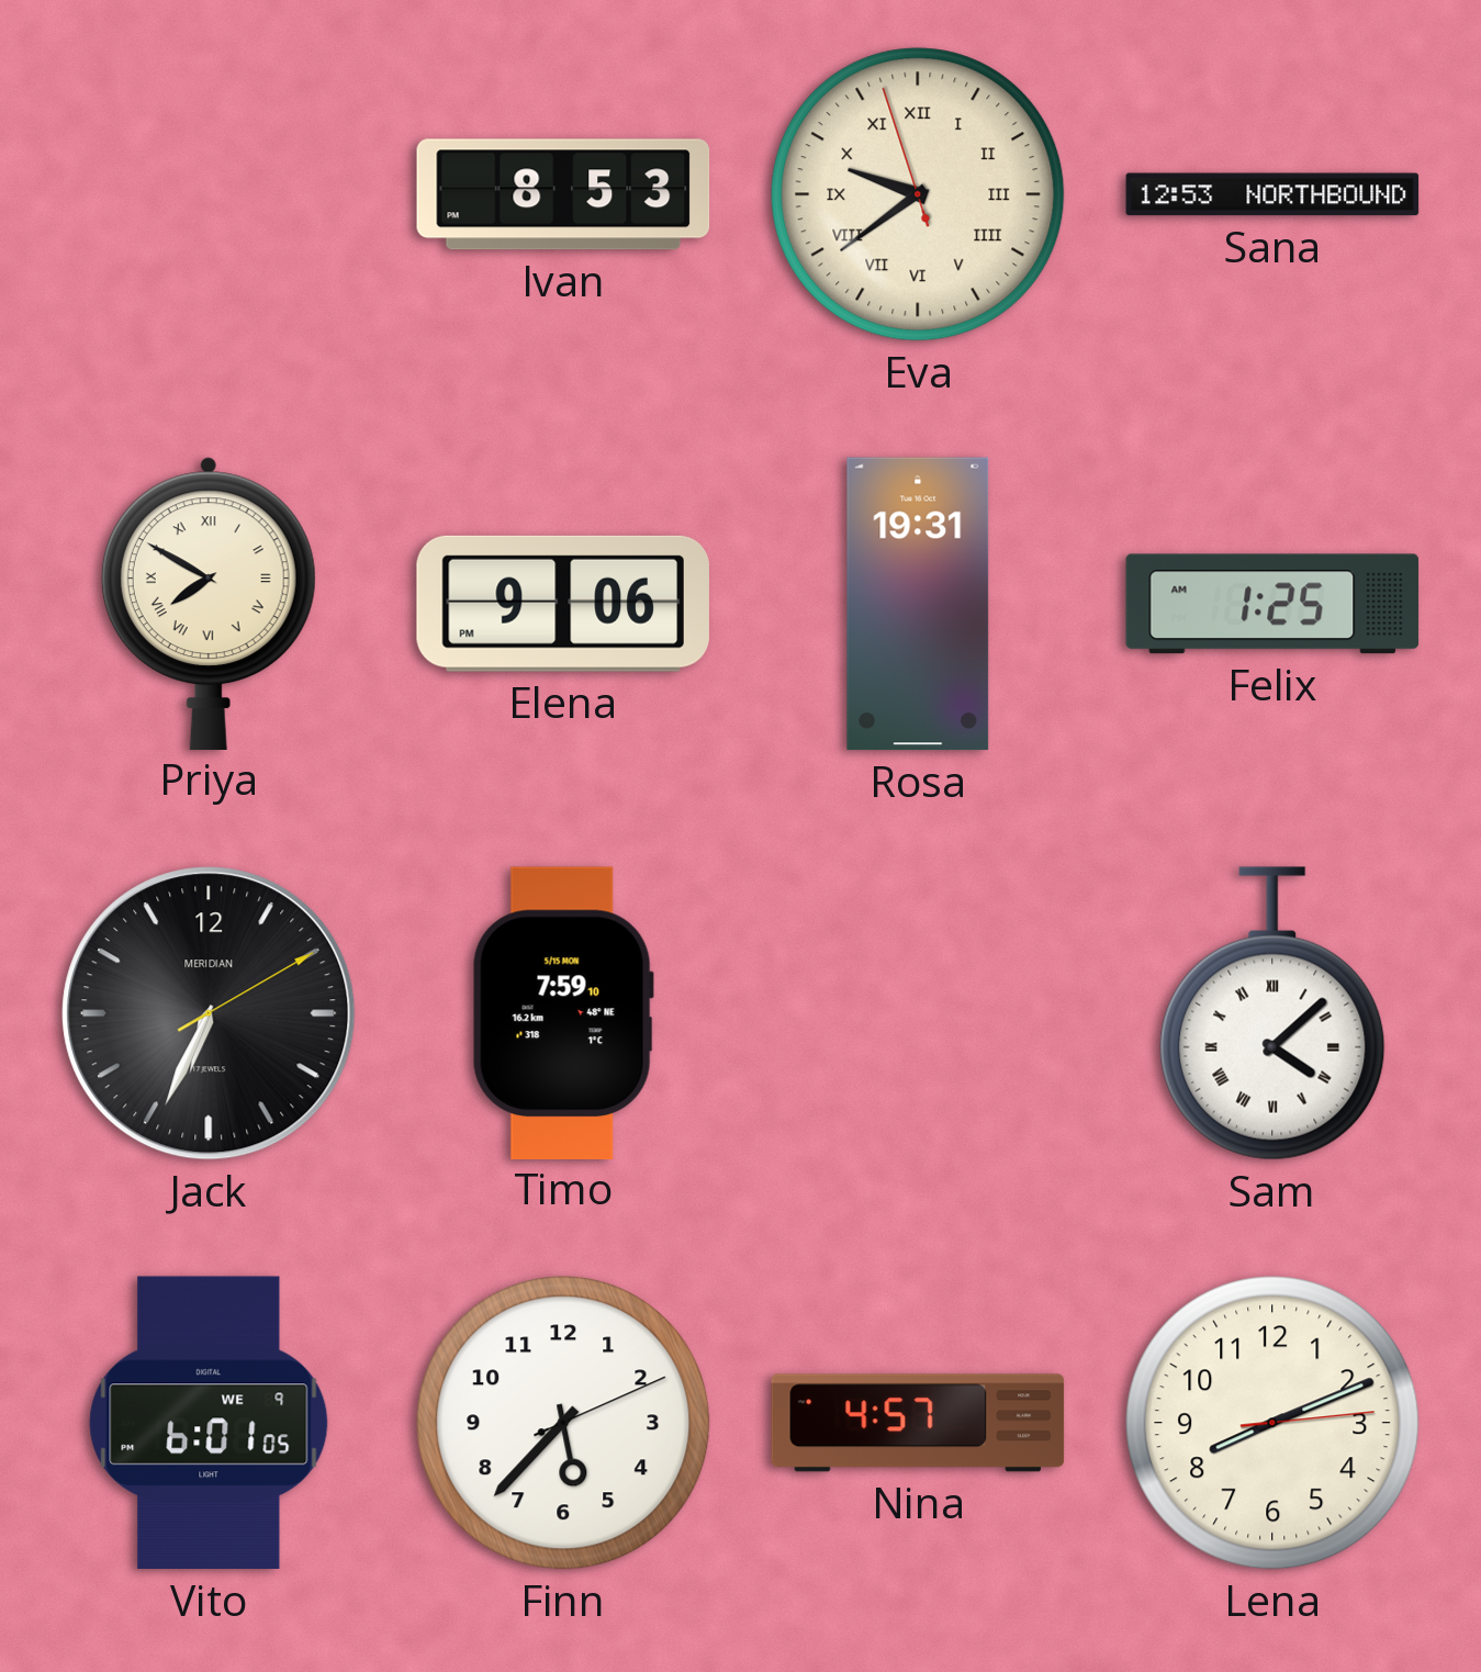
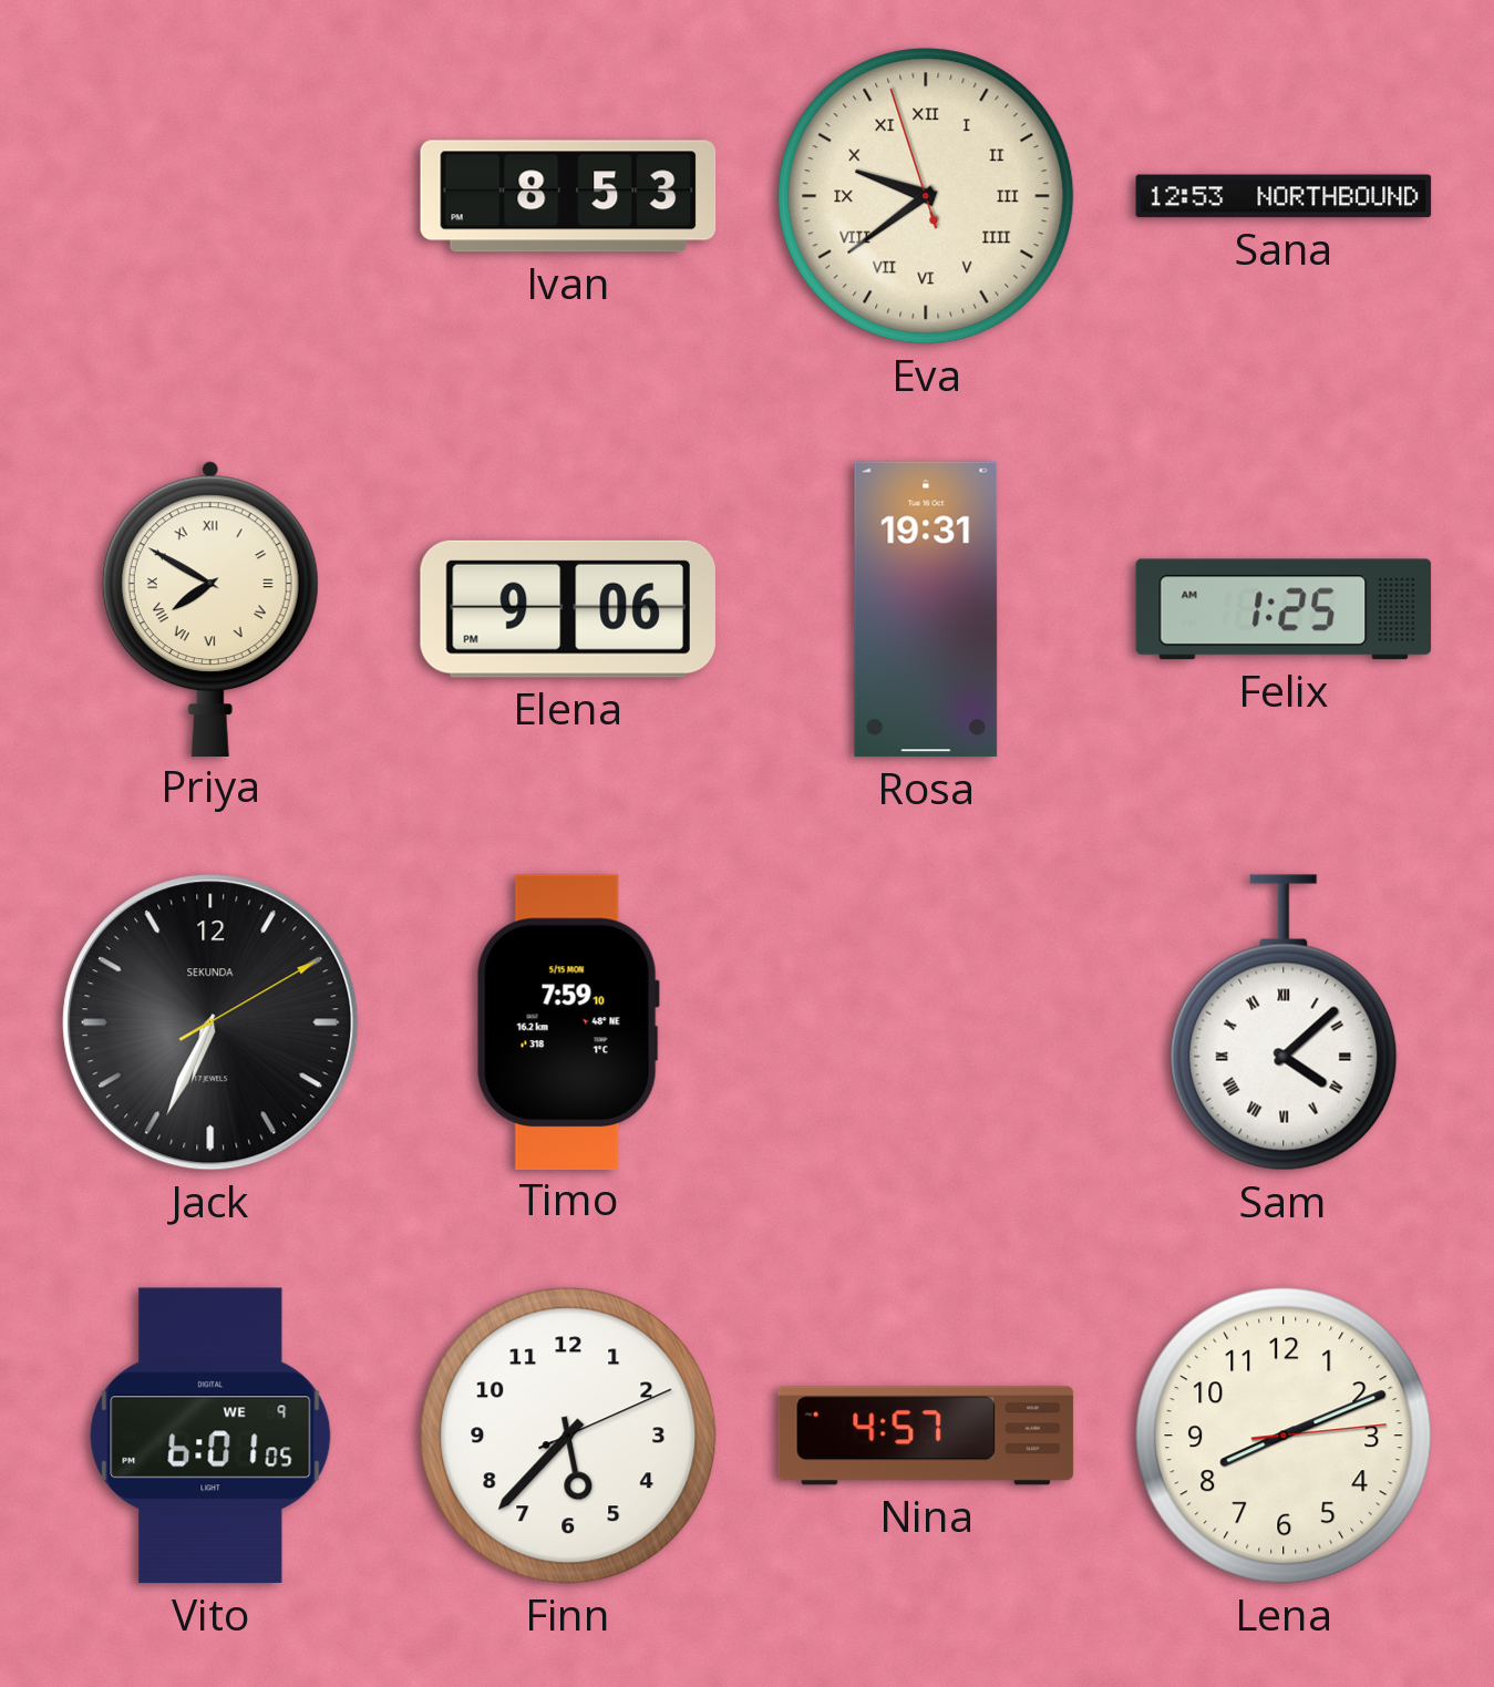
Jack brand: MERIDIAN -> SEKUNDA (210, 1022)
